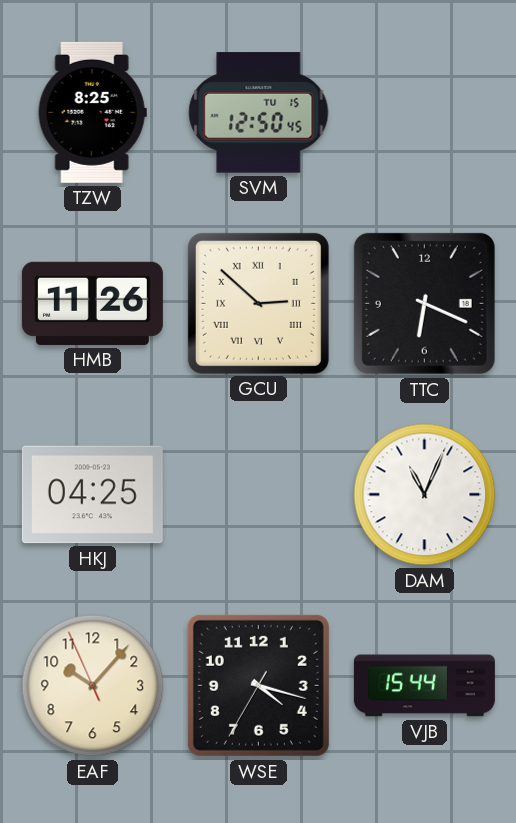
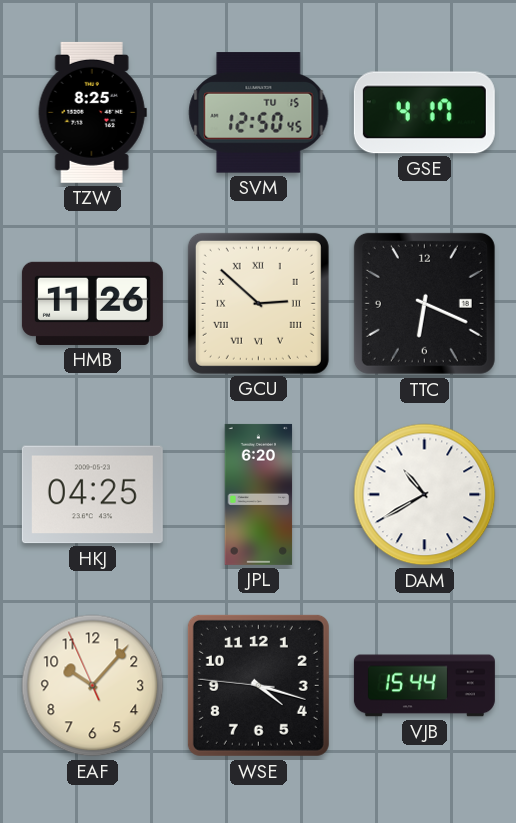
GSE: none -> 4:17 (424, 113)
JPL: none -> 6:20 (259, 494)
DAM: 11:04 -> 10:40 (425, 495)
WSE: 4:17:35 -> 4:17:46 (258, 685)
